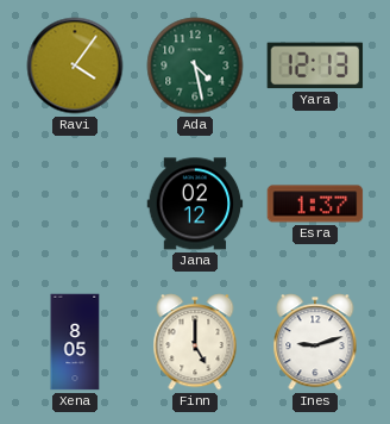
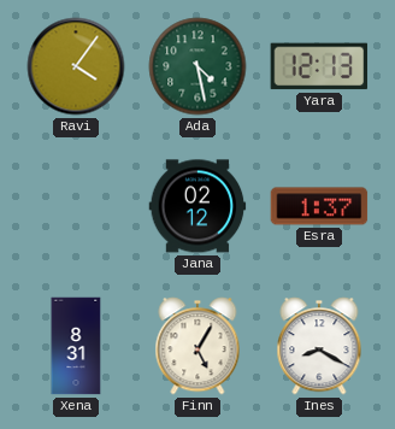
Xena: 8:05 -> 8:31 (76, 346)
Finn: 5:00 -> 5:05 (197, 346)
Ines: 9:12 -> 8:20 (319, 346)
